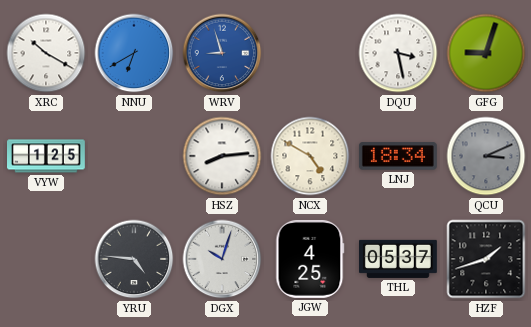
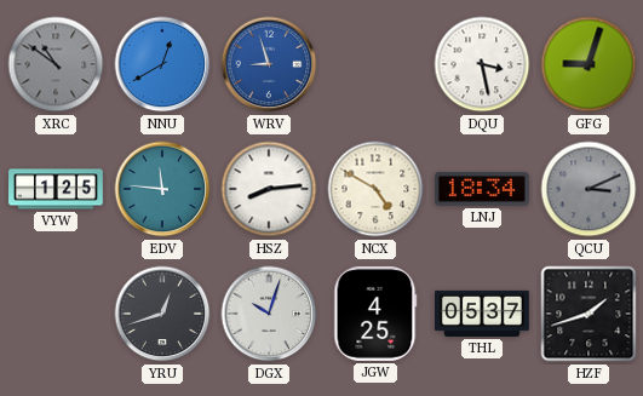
XRC: 10:20 -> 10:51 (56, 64)
XRC dial: white -> grey (56, 64)
NNU: 6:40 -> 12:40 (162, 64)
EDV: none -> 11:46 (162, 189)
YRU: 4:46 -> 12:42 (162, 314)
